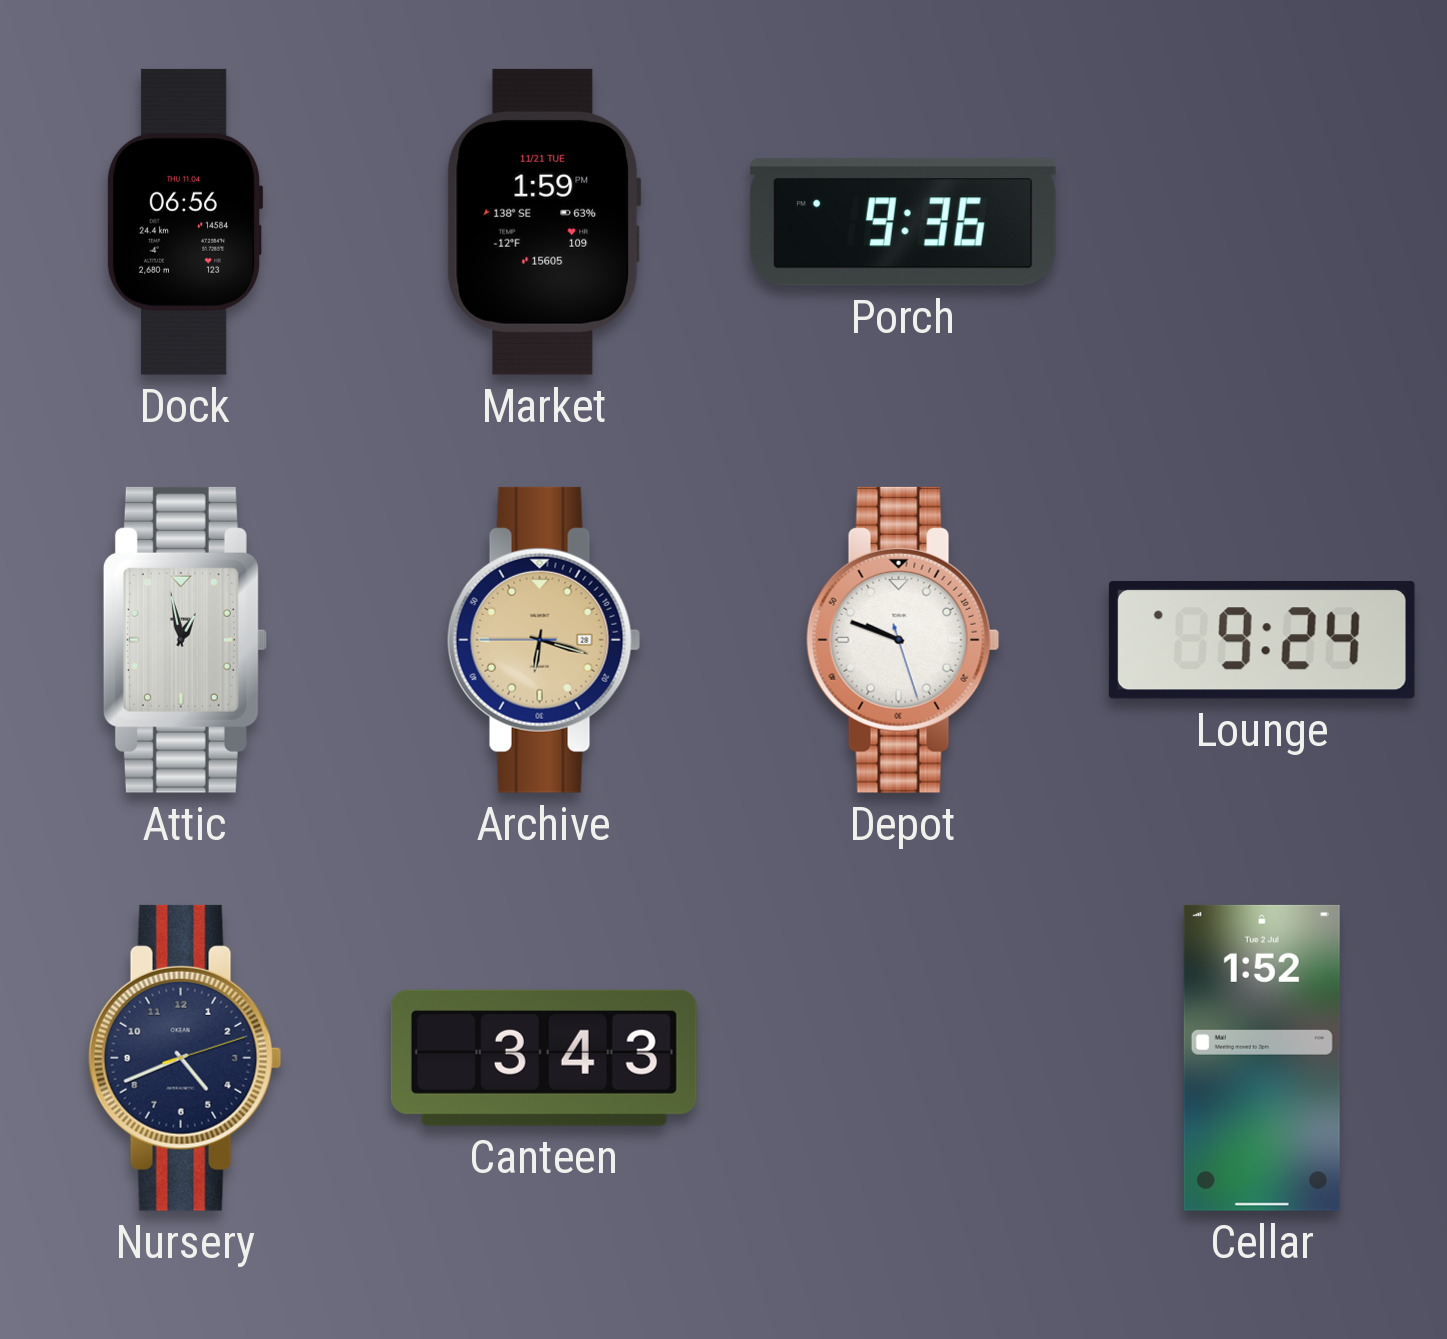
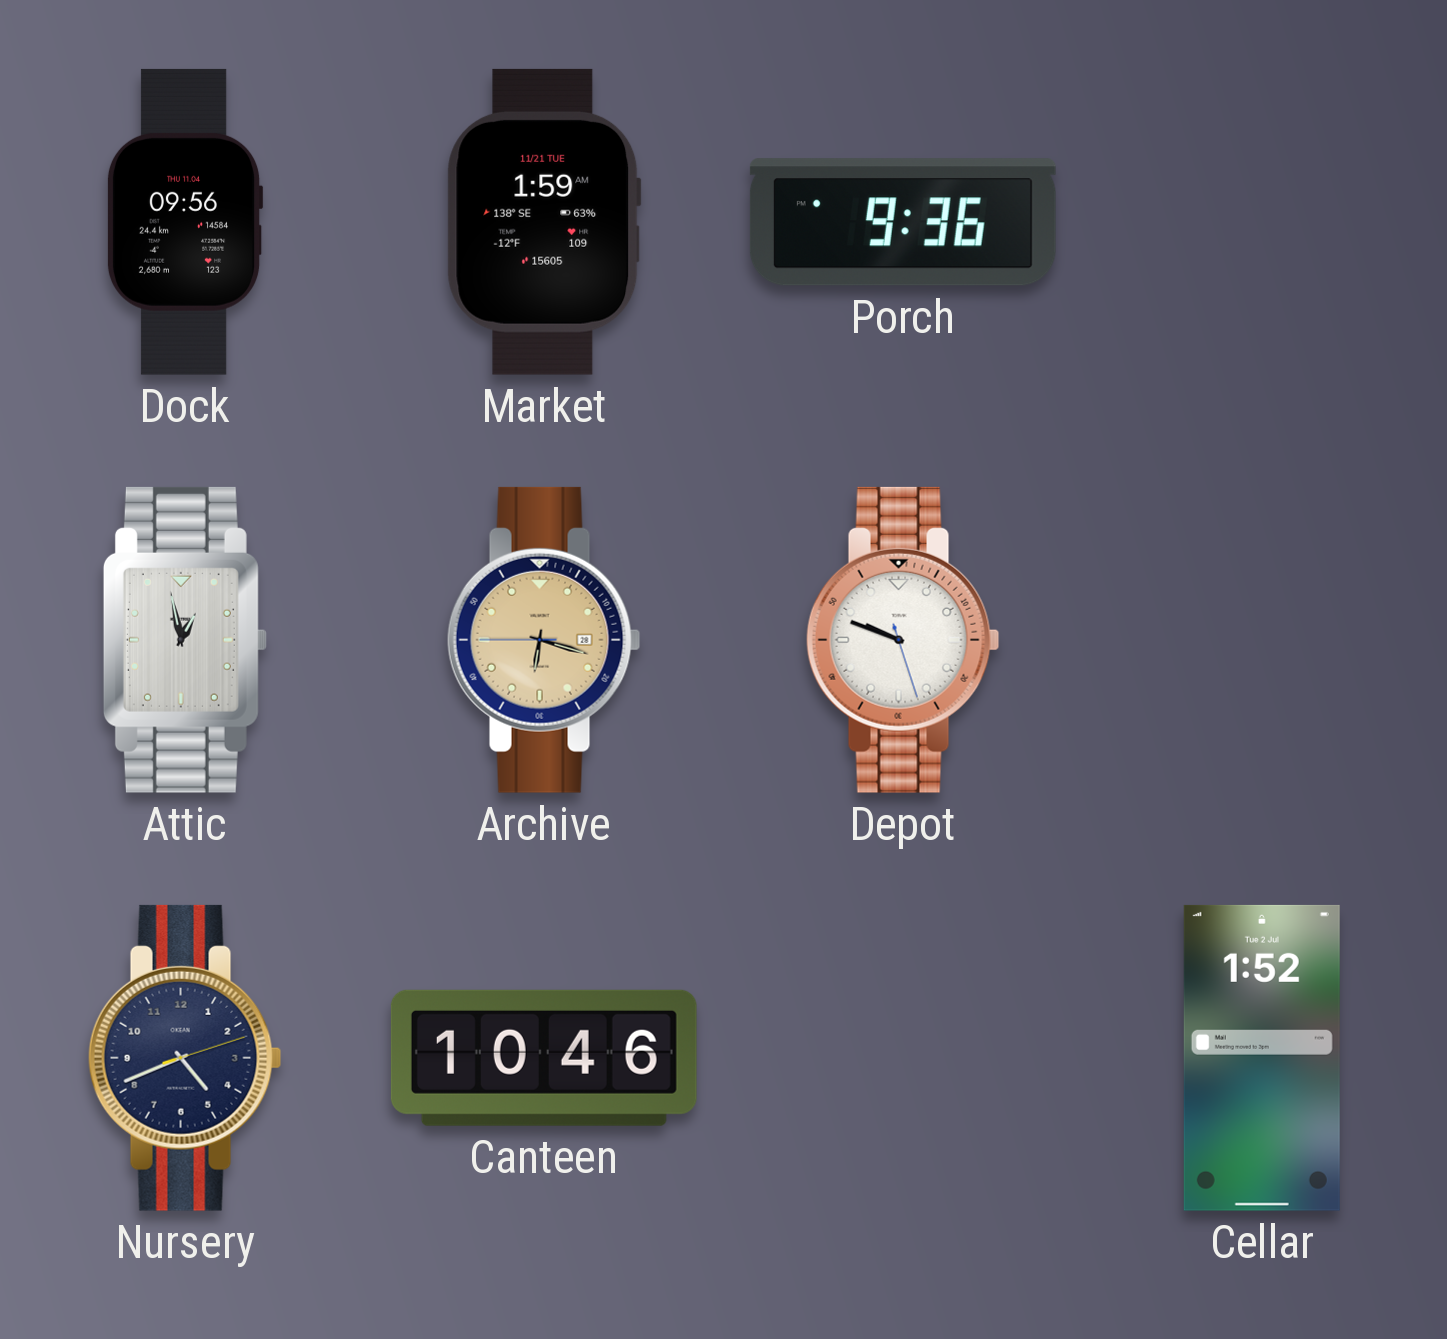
Dock: 06:56 -> 09:56 (185, 222)
Market: 1:59 PM -> 1:59 AM (544, 222)
Lounge: 9:24 -> none (1262, 640)
Canteen: 3:43 -> 10:46 (544, 1058)
